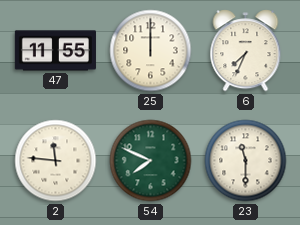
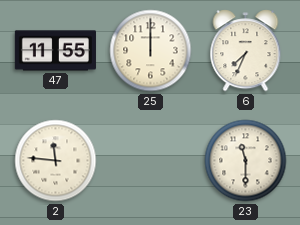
54: 7:49 -> none (151, 161)
